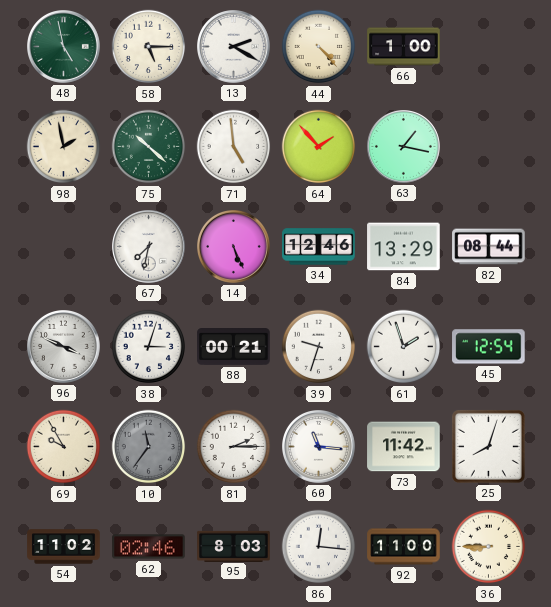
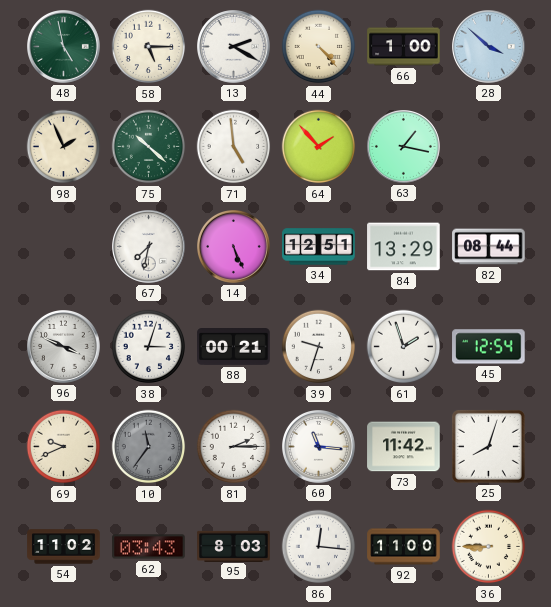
28: none -> 3:52 (489, 47)
98: 1:58 -> 1:56 (64, 147)
34: 12:46 -> 12:51 (319, 247)
69: 9:55 -> 9:41 (64, 447)
62: 02:46 -> 03:43 (149, 547)
